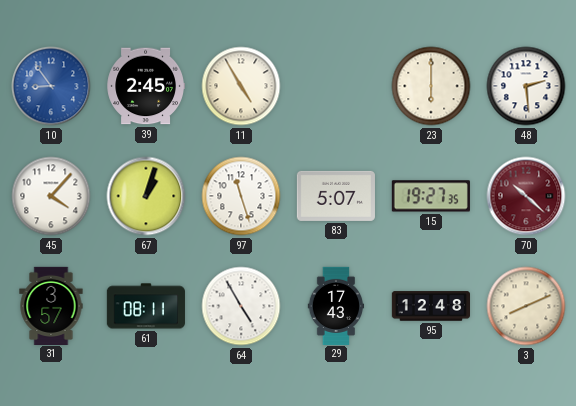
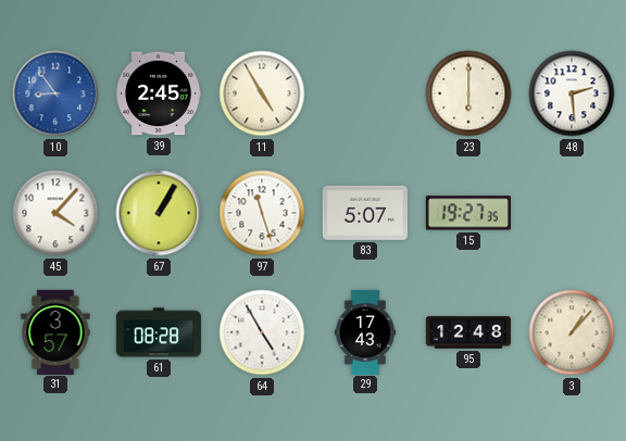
67: 1:03 -> 1:05 (159, 213)
70: 10:22 -> none (526, 196)
61: 08:11 -> 08:28 (158, 332)
3: 8:11 -> 1:07 (572, 332)
